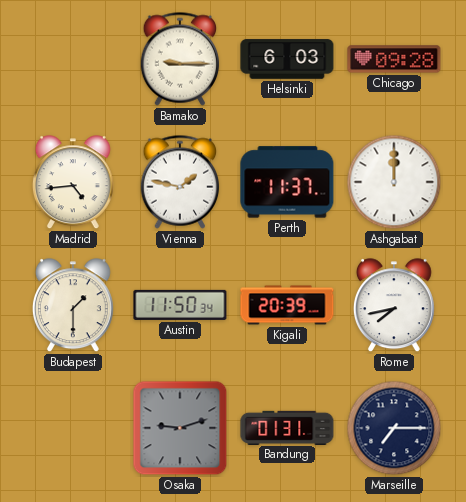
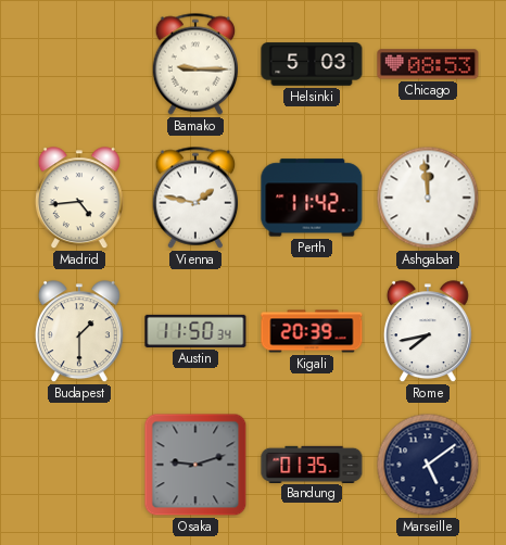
Helsinki: 6:03 -> 5:03 (312, 64)
Chicago: 09:28 -> 08:53 (428, 64)
Perth: 11:37 -> 11:42 (312, 198)
Ashgabat: 12:00 -> 11:59 (428, 198)
Bandung: 01:31 -> 01:35 (312, 464)
Marseille: 7:15 -> 5:09 (428, 465)
